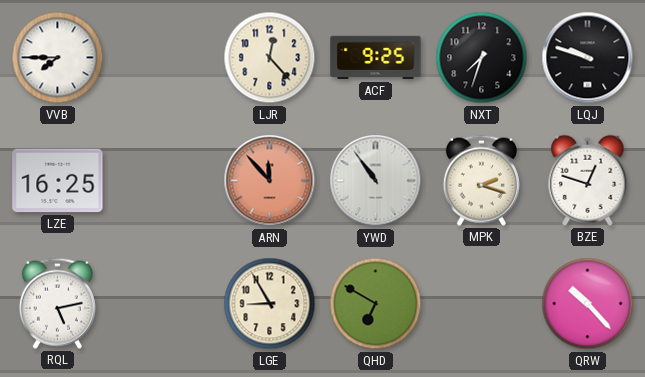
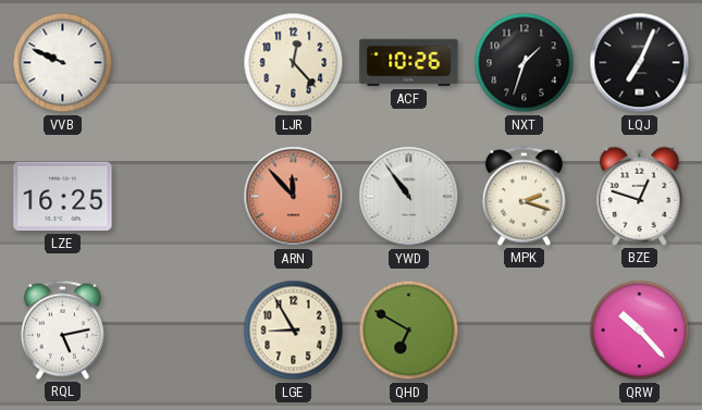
VVB: 7:45 -> 9:49 (63, 63)
ACF: 9:25 -> 10:26 (409, 63)
NXT: 7:33 -> 1:33 (525, 63)
LQJ: 9:48 -> 7:04 (640, 63)
